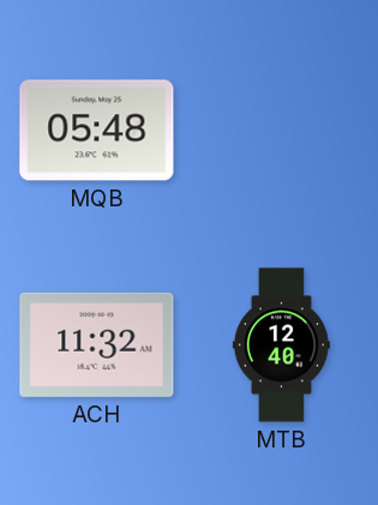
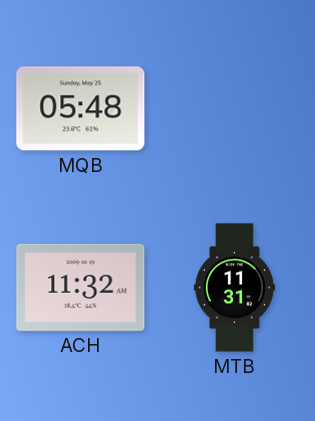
MTB: 12:40 -> 11:31 (234, 288)
